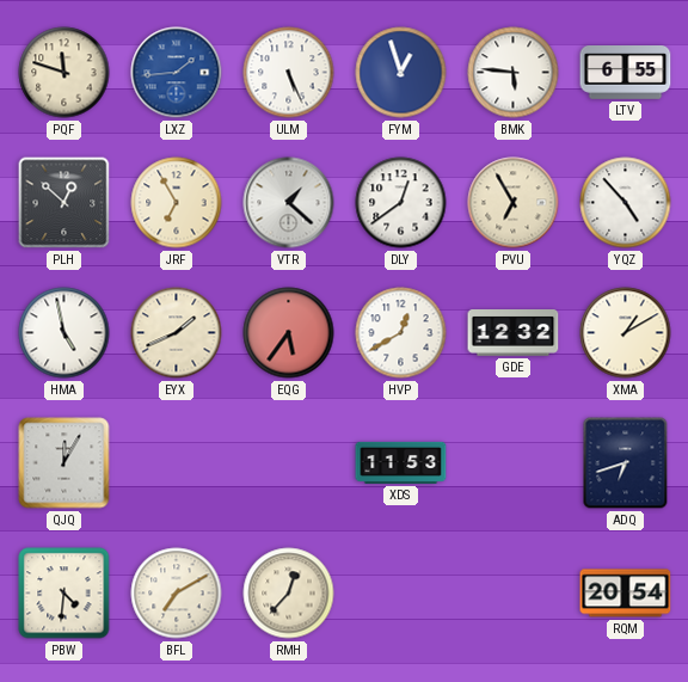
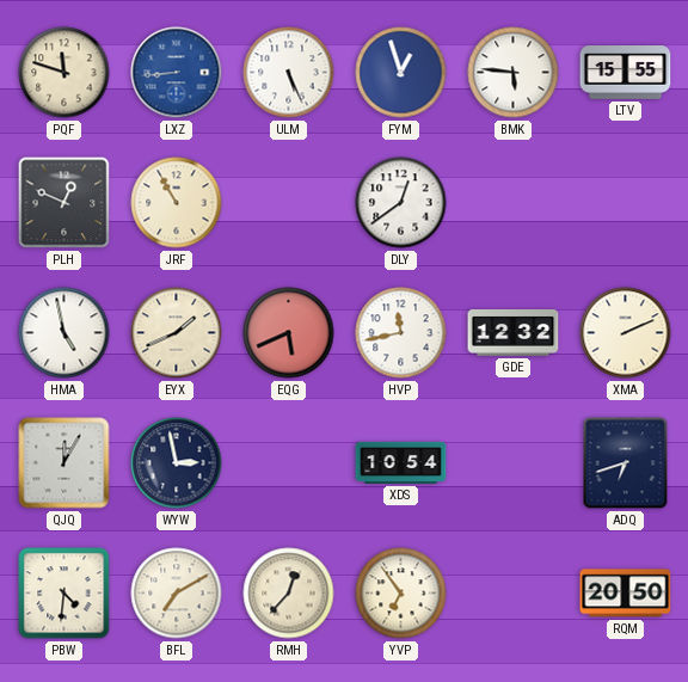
LXZ: 1:44 -> 8:44 (177, 73)
LTV: 6:55 -> 15:55 (626, 73)
PLH: 12:52 -> 12:49 (64, 203)
JRF: 6:55 -> 10:55 (177, 203)
VTR: 1:22 -> none (289, 203)
PVU: 6:55 -> none (514, 203)
YQZ: 4:53 -> none (626, 203)
EQG: 5:36 -> 5:41 (289, 333)
HVP: 12:40 -> 11:43 (401, 333)
XMA: 1:10 -> 2:11 (626, 333)
WYW: none -> 2:58 (177, 463)
XDS: 11:53 -> 10:54 (401, 462)
YVP: none -> 6:54 (401, 594)
RQM: 20:54 -> 20:50 (626, 594)
